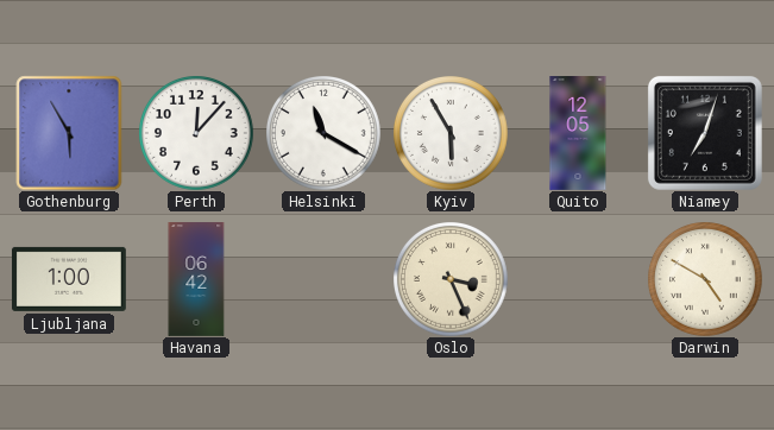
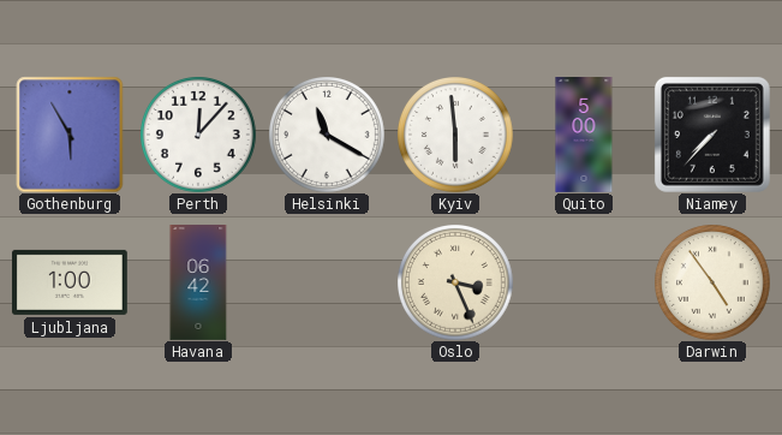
Kyiv: 5:55 -> 5:59 (455, 135)
Quito: 12:05 -> 5:00 (584, 136)
Niamey: 7:03 -> 7:37 (712, 135)
Darwin: 4:50 -> 4:54 (712, 282)
